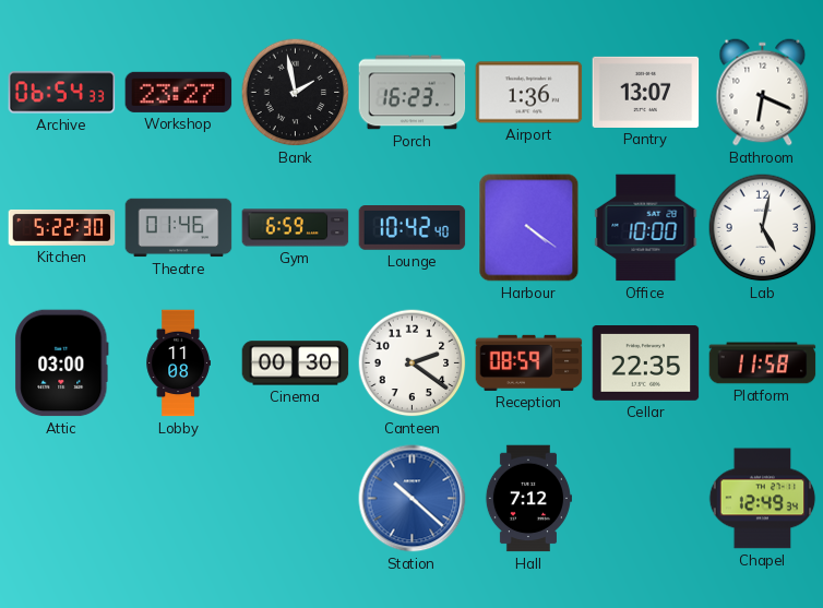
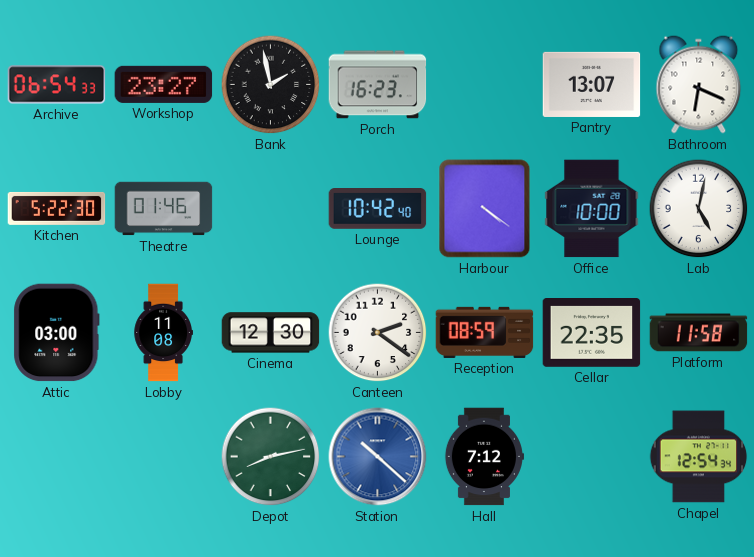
Airport: 1:36 -> none (529, 93)
Gym: 6:59 -> none (296, 228)
Cinema: 00:30 -> 12:30 (271, 333)
Depot: none -> 8:13 (271, 457)
Chapel: 12:49 -> 12:54 (699, 457)
